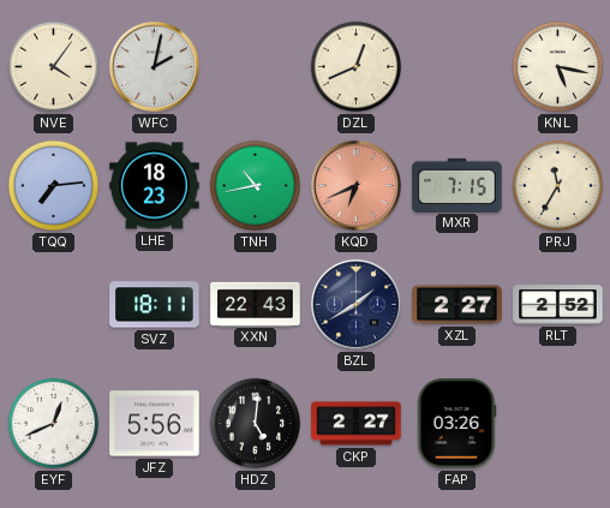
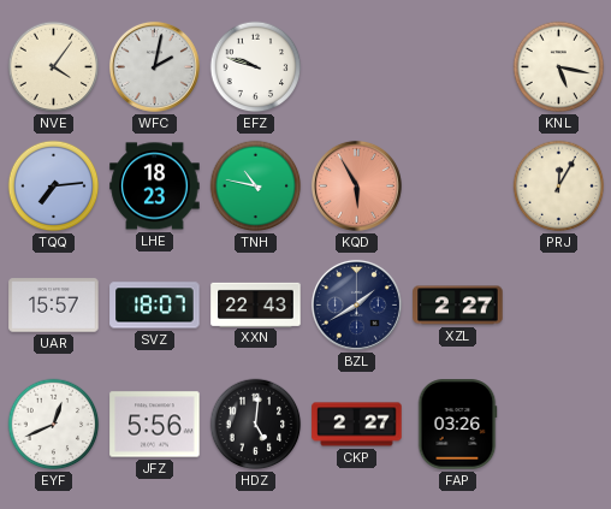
EFZ: none -> 9:48 (256, 67)
DZL: 12:41 -> none (357, 67)
TNH: 10:43 -> 10:47 (256, 187)
KQD: 6:41 -> 5:55 (356, 185)
MXR: 7:15 -> none (458, 185)
PRJ: 11:35 -> 12:05 (559, 187)
UAR: none -> 15:57 (54, 306)
SVZ: 18:11 -> 18:07 (155, 306)
RLT: 2:52 -> none (558, 305)
